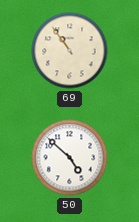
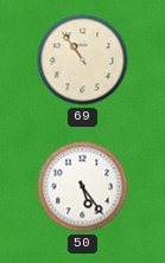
50: 4:52 -> 5:24 (83, 187)
